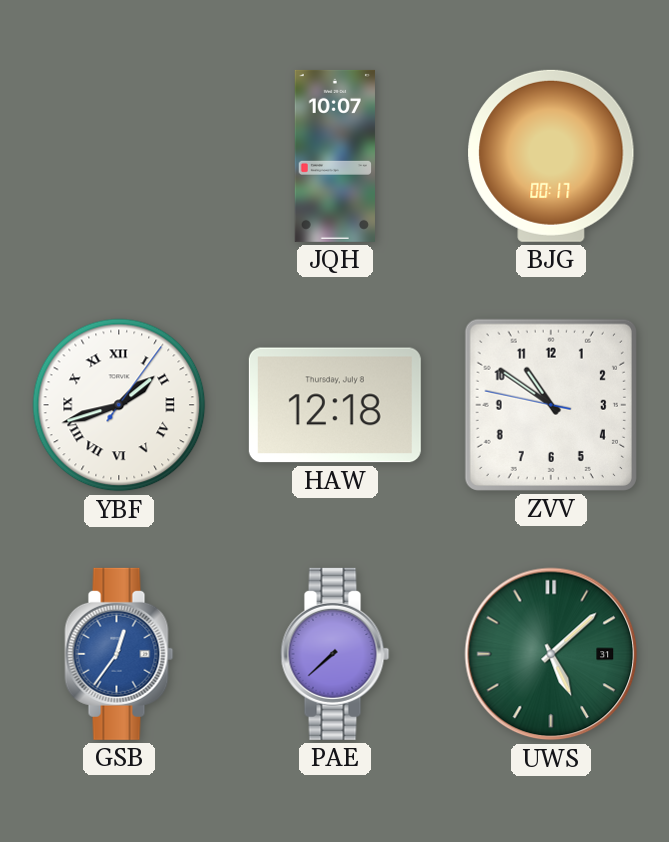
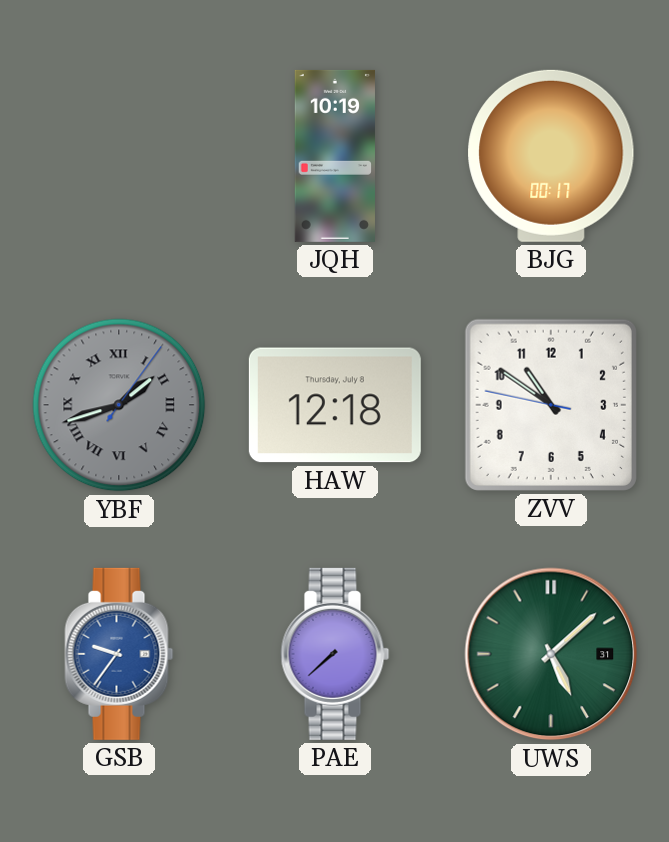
JQH: 10:07 -> 10:19 (335, 156)
YBF dial: white -> grey (119, 405)
GSB: 12:36 -> 9:36 (119, 654)
